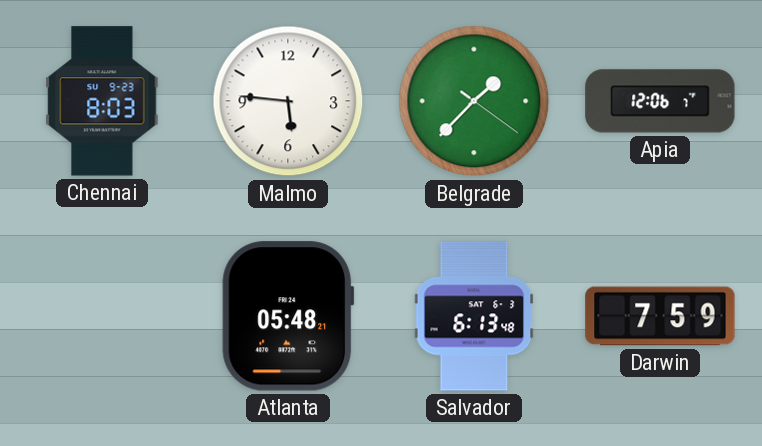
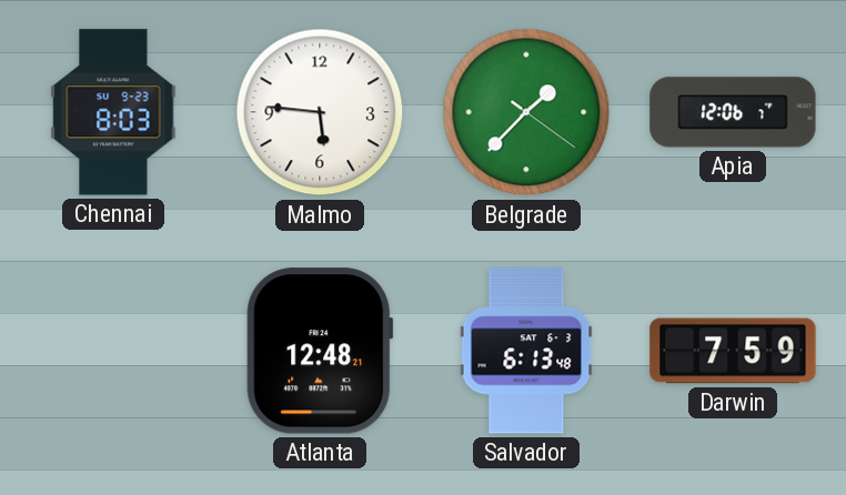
Atlanta: 05:48 -> 12:48 (320, 351)
